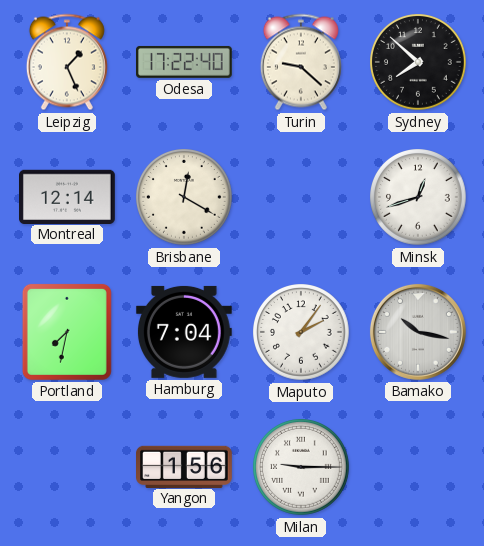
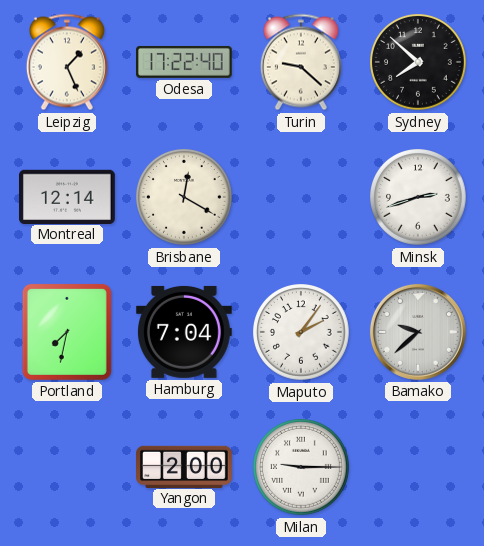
Minsk: 12:42 -> 2:42 (419, 198)
Bamako: 10:17 -> 9:38 (418, 332)
Yangon: 1:56 -> 2:00 (185, 466)
